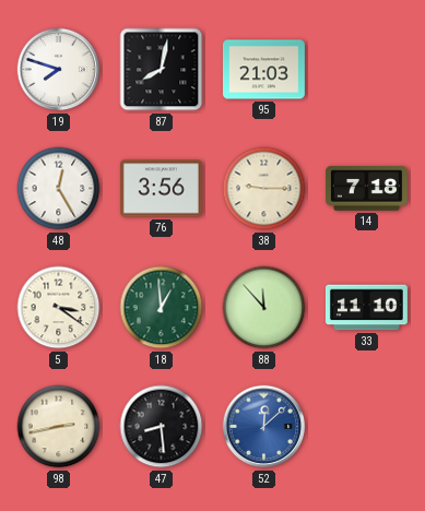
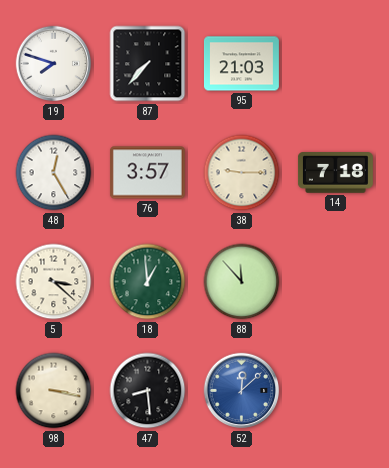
87: 8:02 -> 7:37 (148, 64)
76: 3:56 -> 3:57 (147, 173)
5: 3:21 -> 3:22 (54, 282)
33: 11:10 -> none (366, 308)
98: 2:43 -> 3:17 (54, 391)
